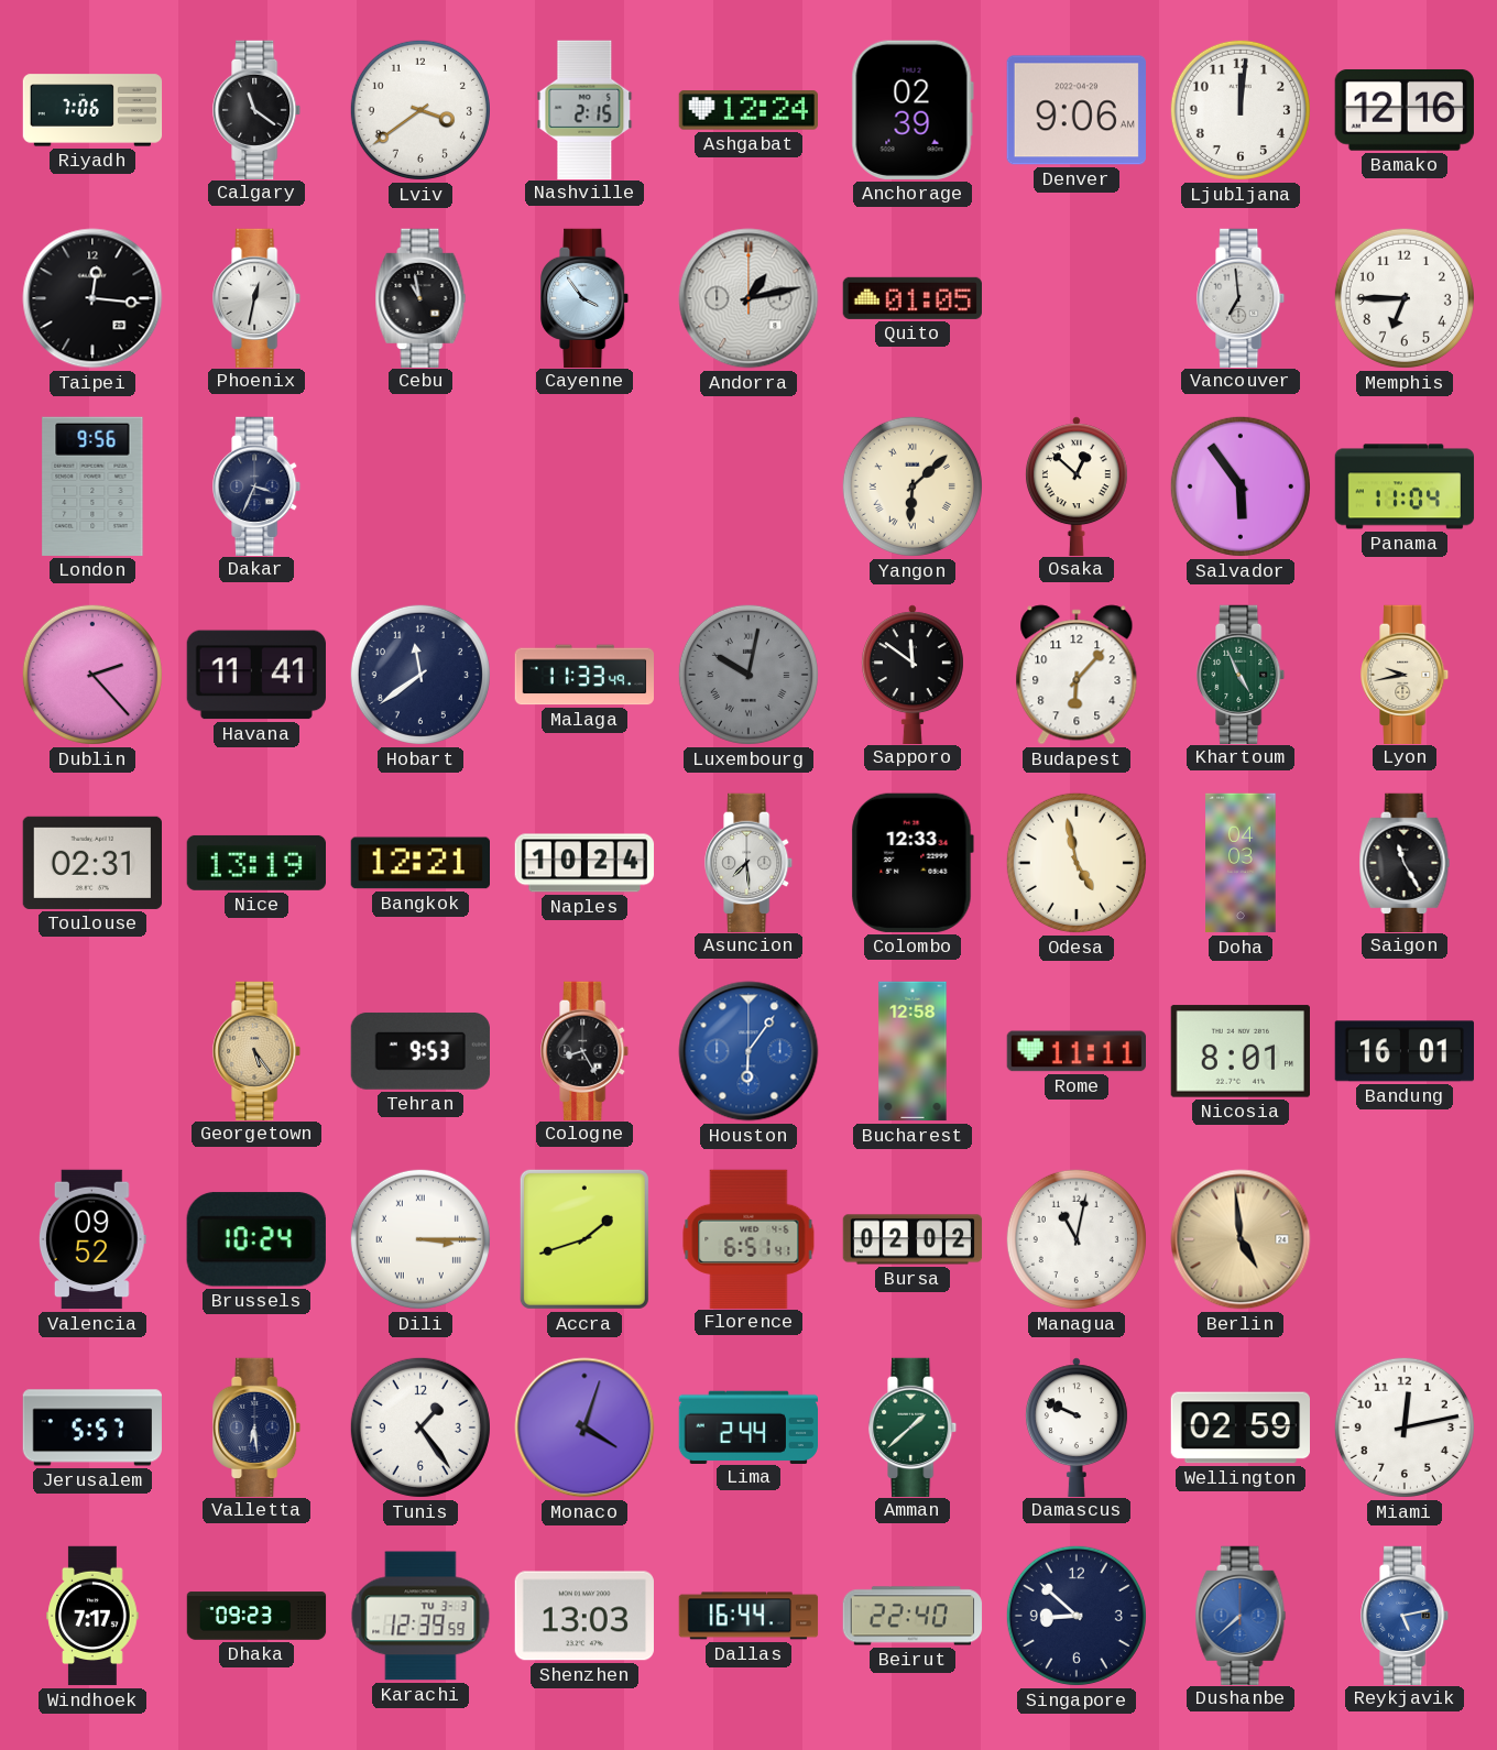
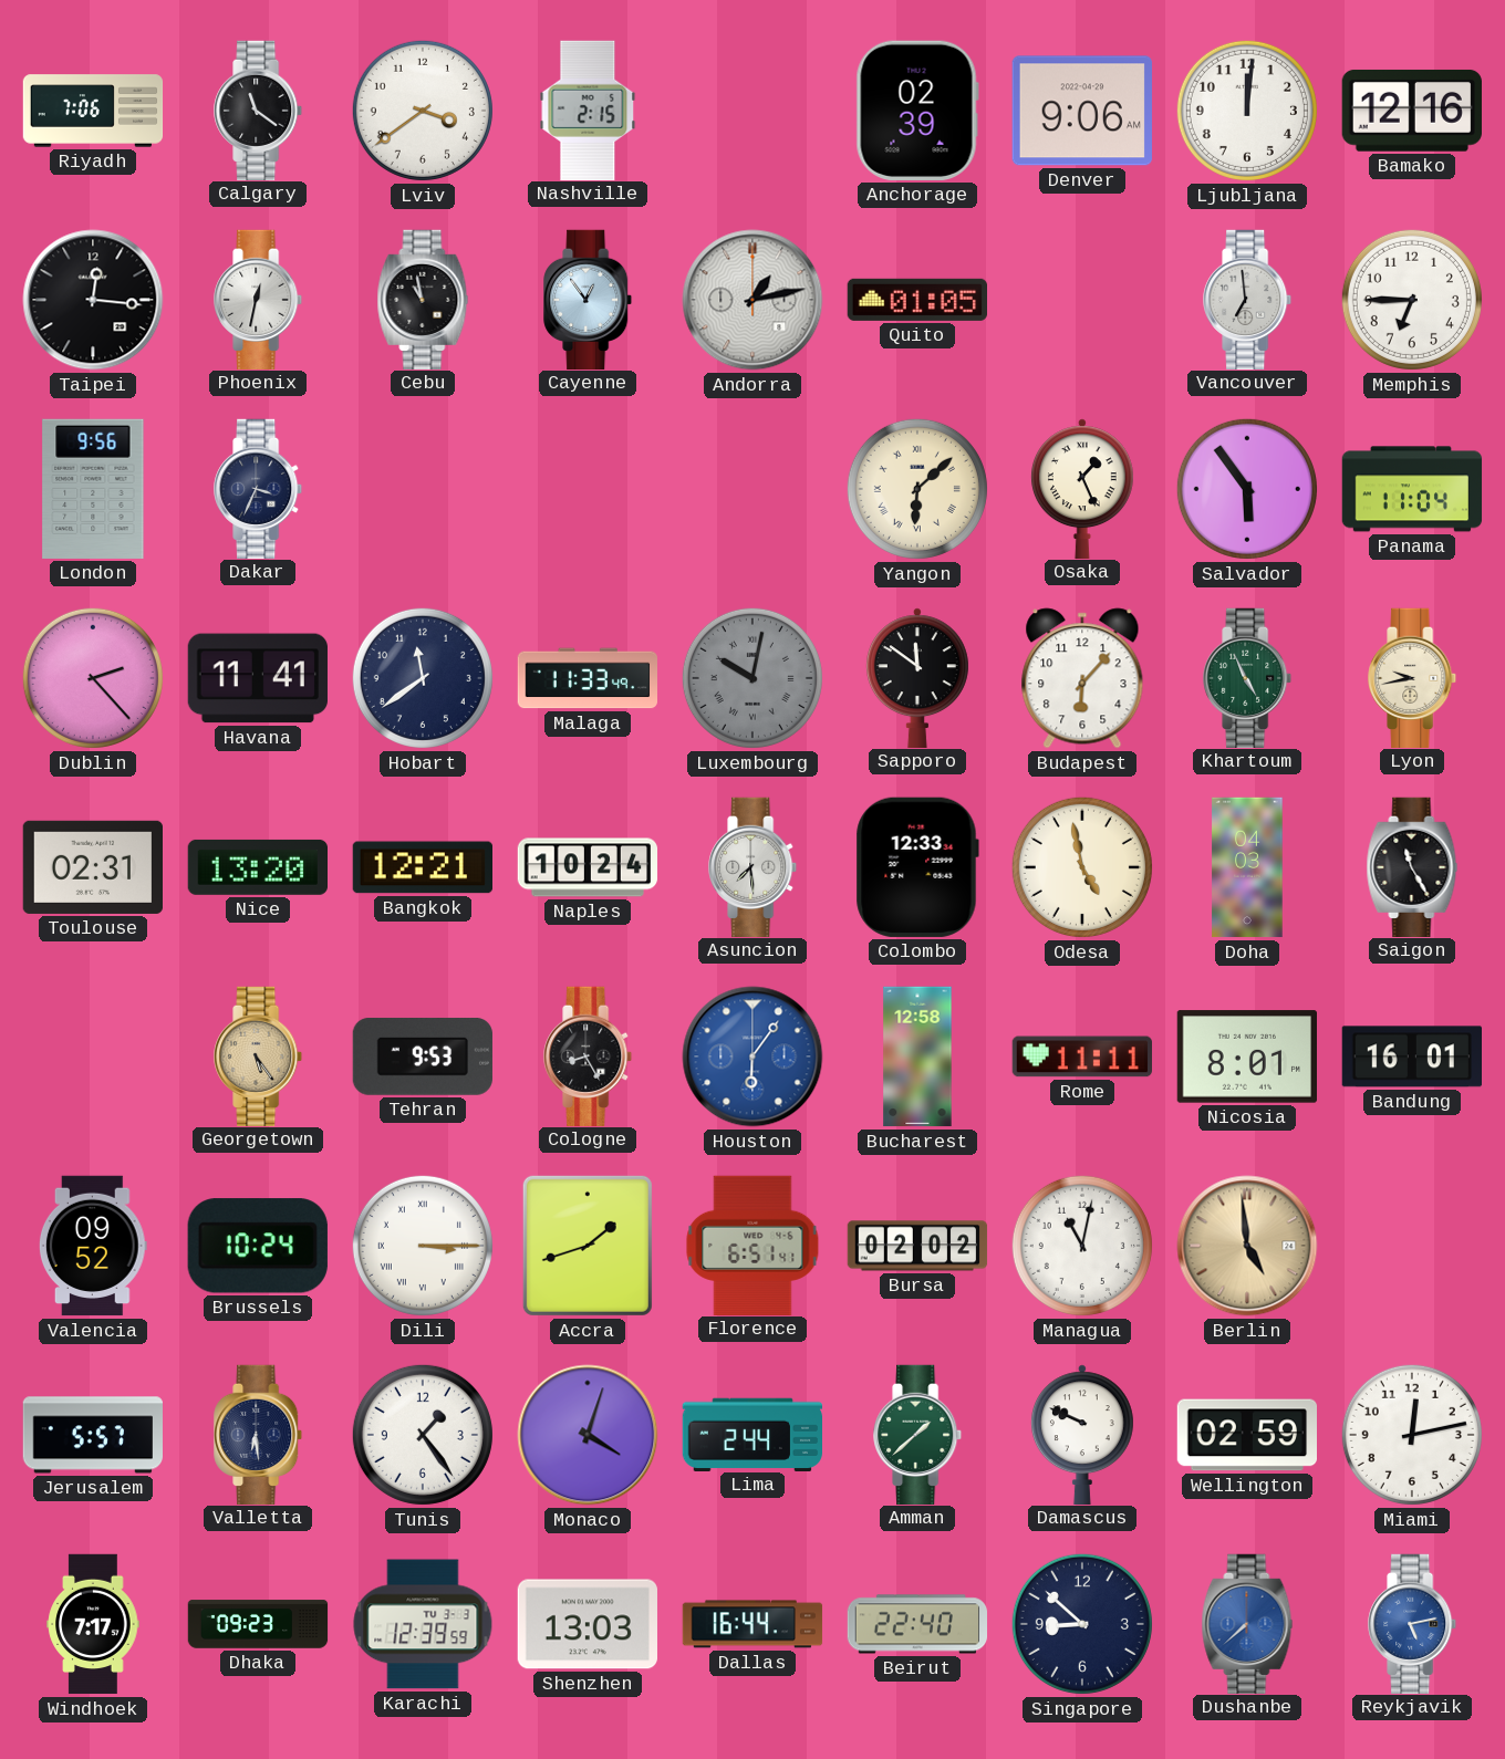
Ashgabat: 12:24 -> none (747, 110)
Cayenne: 3:54 -> 12:54 (589, 299)
Osaka: 12:52 -> 1:26 (1082, 488)
Nice: 13:19 -> 13:20 (257, 867)
